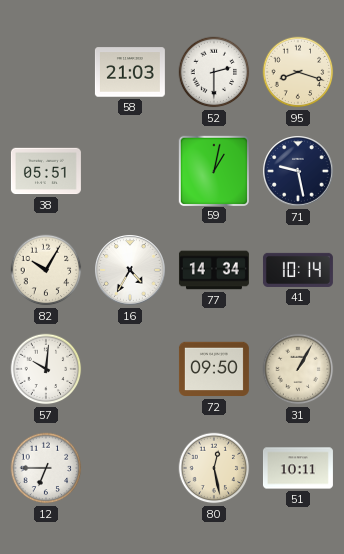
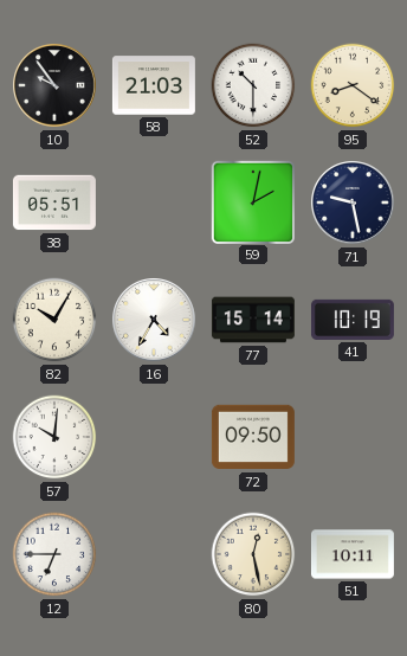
10: none -> 9:54 (56, 86)
52: 2:30 -> 10:30 (253, 85)
95: 8:18 -> 8:21 (353, 85)
59: 1:02 -> 2:02 (252, 201)
77: 14:34 -> 15:14 (253, 320)
41: 10:14 -> 10:19 (353, 320)
31: 1:05 -> none (298, 369)
